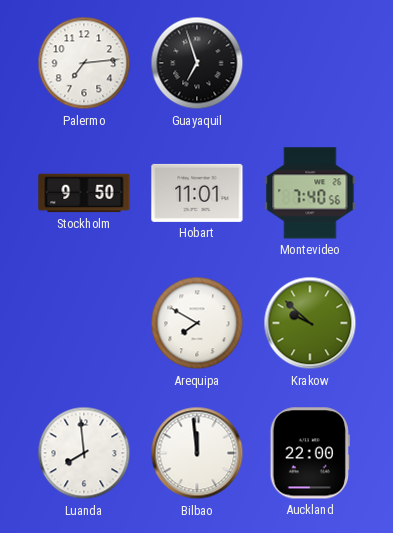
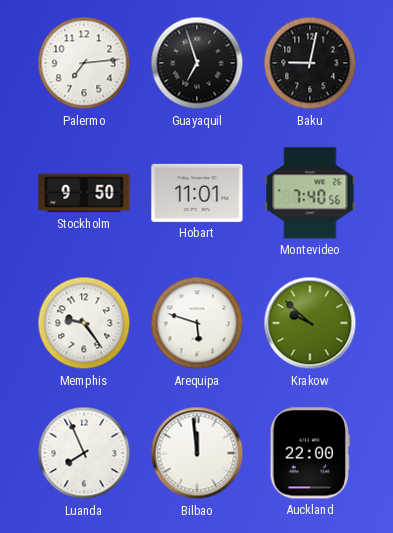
Baku: none -> 9:02 (310, 63)
Memphis: none -> 9:24 (84, 323)
Arequipa: 7:50 -> 5:48 (197, 323)
Luanda: 7:59 -> 7:56 (84, 453)
